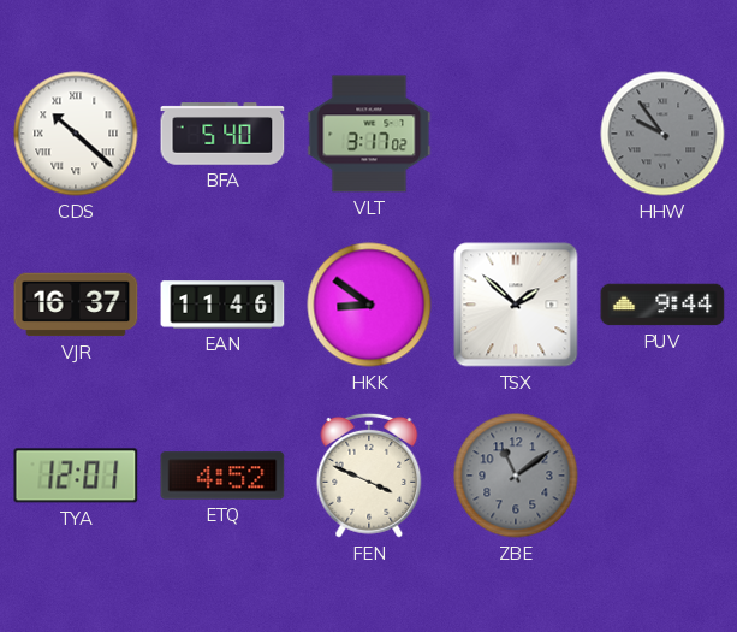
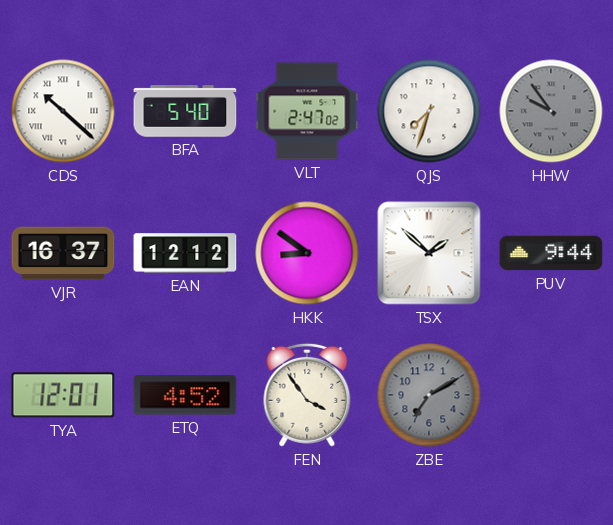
VLT: 3:17 -> 2:47 (307, 111)
QJS: none -> 7:33 (429, 111)
EAN: 11:46 -> 12:12 (185, 253)
FEN: 3:49 -> 3:54 (307, 395)
ZBE: 11:09 -> 7:10 (429, 395)
